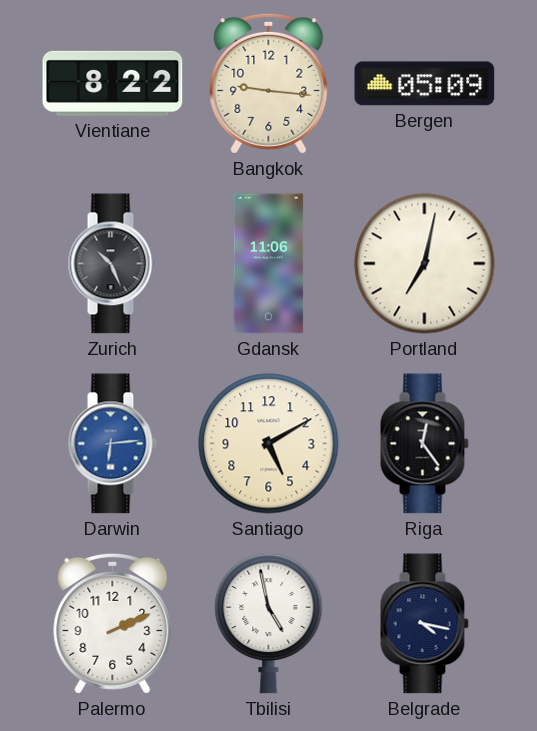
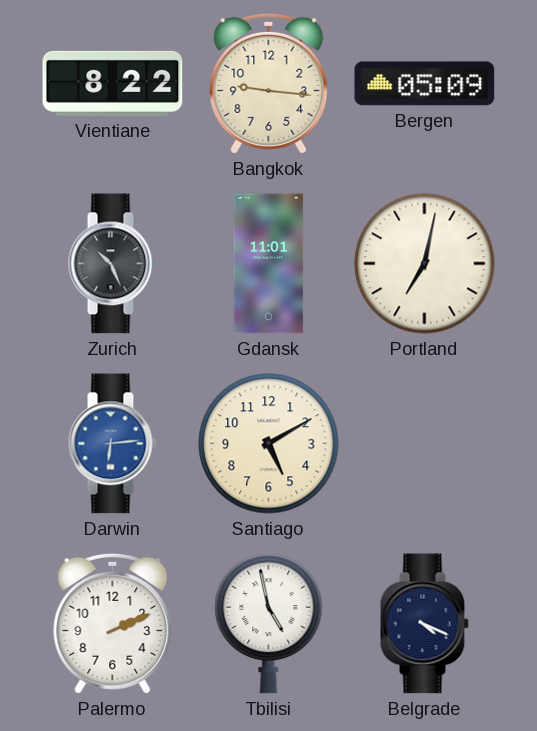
Gdansk: 11:06 -> 11:01 (269, 264)
Riga: 12:24 -> none (424, 444)
Belgrade: 4:17 -> 4:19 (424, 624)
